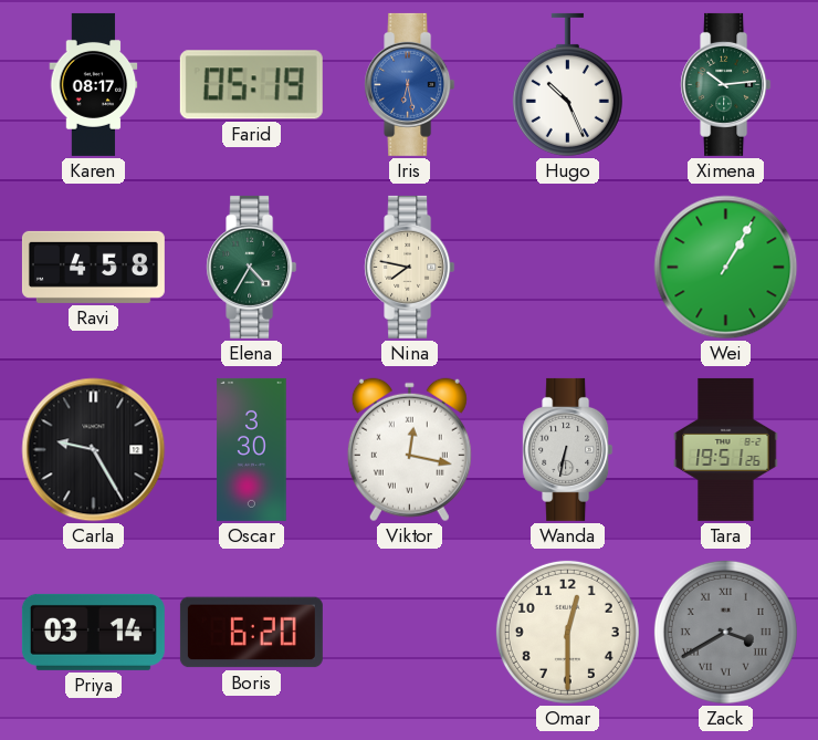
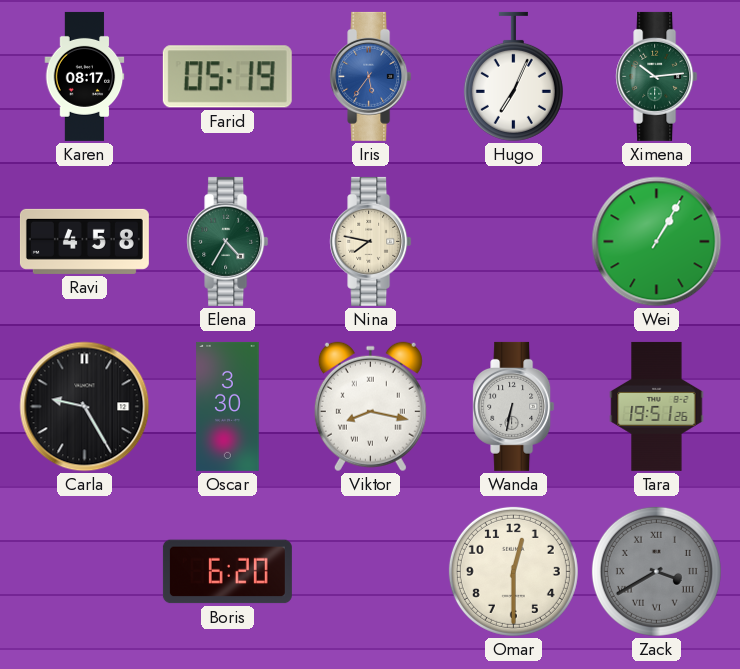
Iris: 6:28 -> 5:36 (371, 76)
Hugo: 10:26 -> 7:04 (513, 76)
Viktor: 12:17 -> 8:17 (370, 407)
Priya: 03:14 -> none (93, 632)
